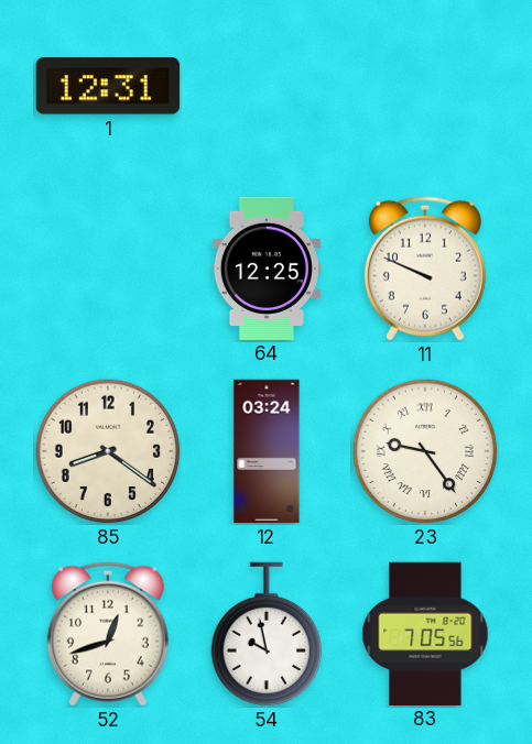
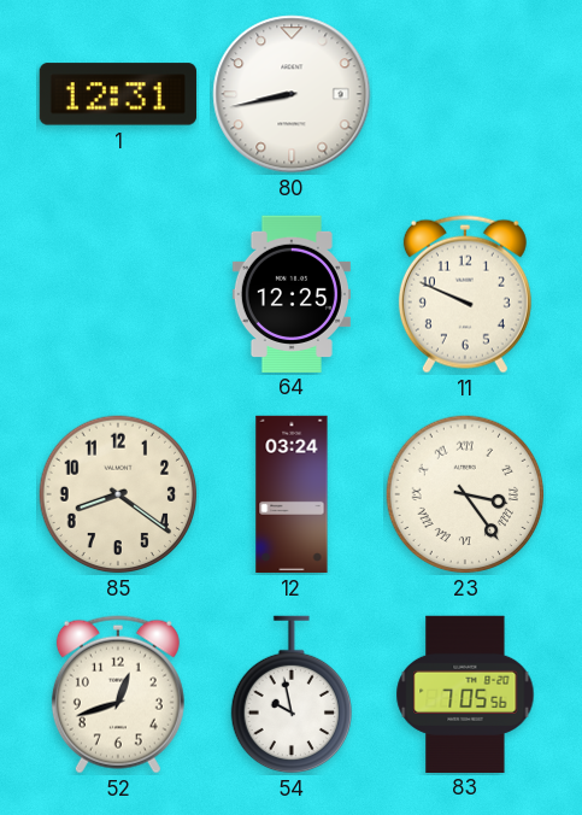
80: none -> 8:43 (292, 94)
23: 9:24 -> 3:24 (465, 494)
